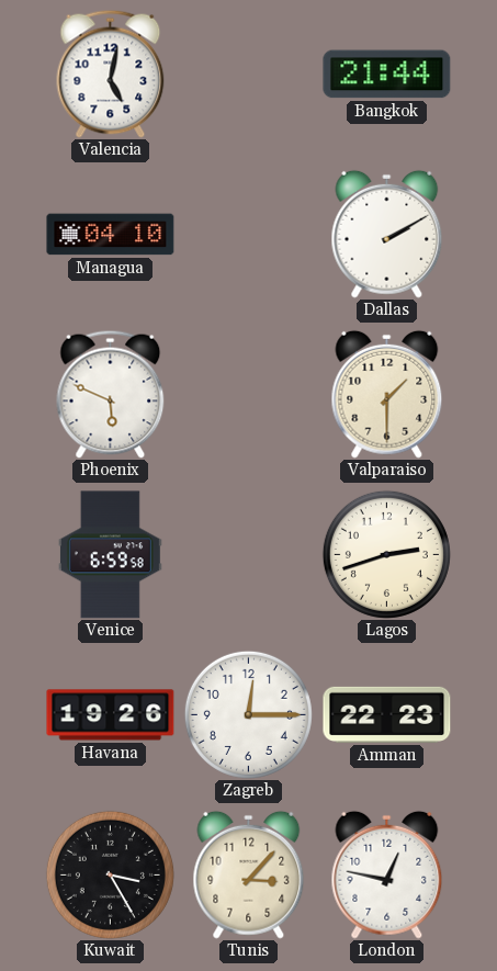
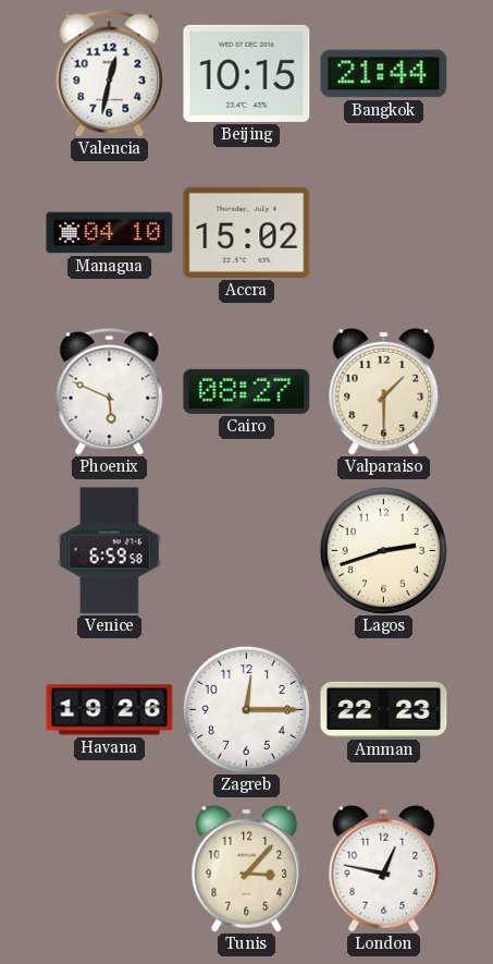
Valencia: 5:02 -> 12:32 (110, 73)
Beijing: none -> 10:15 (247, 73)
Accra: none -> 15:02 (247, 232)
Dallas: 2:10 -> none (387, 234)
Cairo: none -> 08:27 (247, 391)
Kuwait: 3:25 -> none (110, 874)
